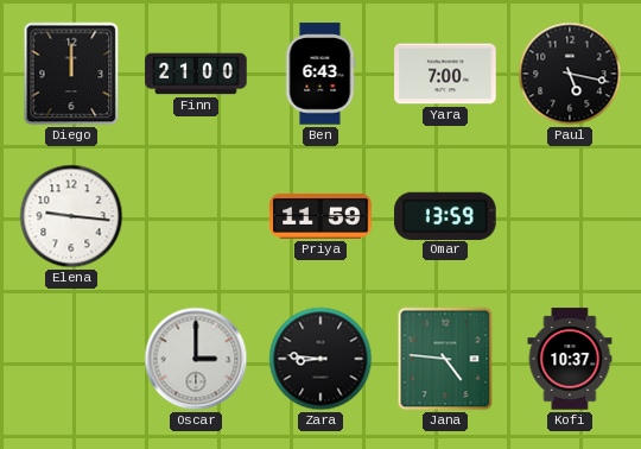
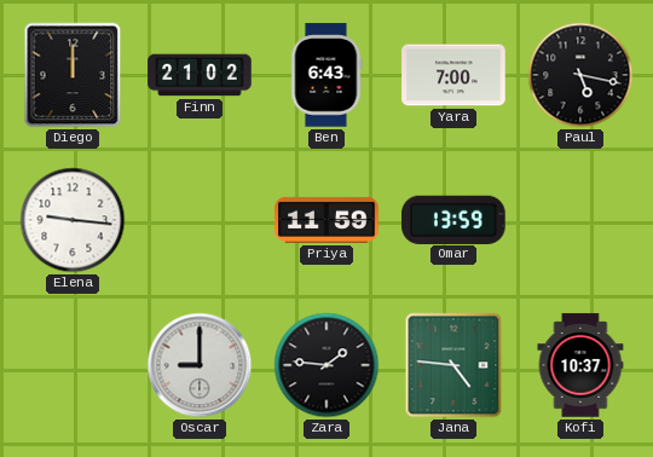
Finn: 21:00 -> 21:02 (200, 75)
Oscar: 3:00 -> 9:00 (200, 365)
Zara: 8:46 -> 1:46 (326, 365)
